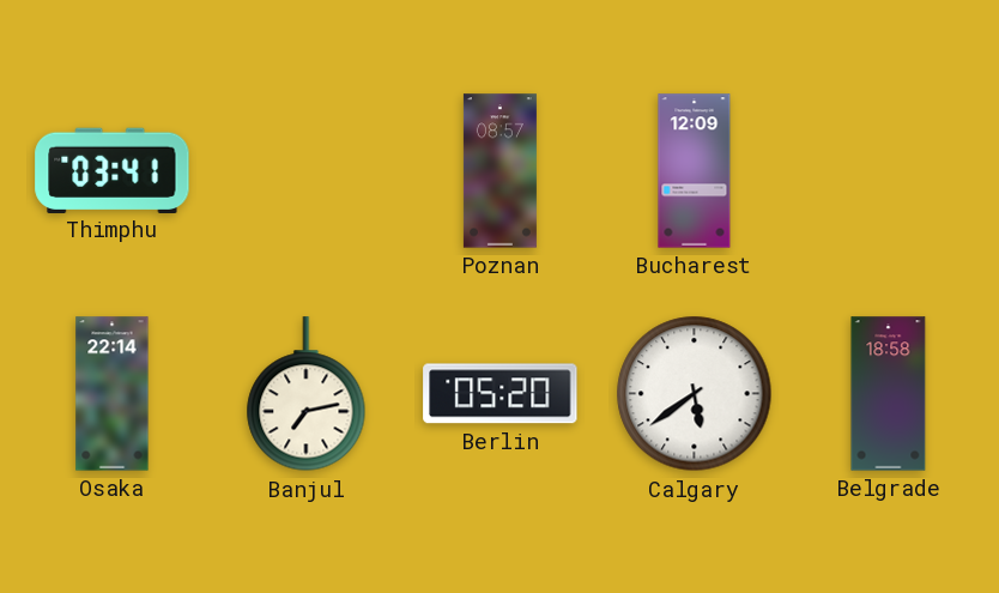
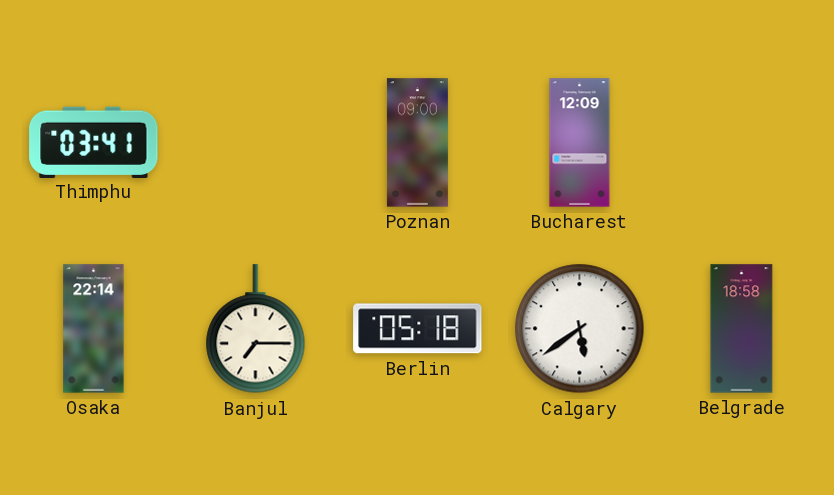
Poznan: 08:57 -> 09:00 (417, 143)
Banjul: 7:13 -> 7:15 (256, 329)
Berlin: 05:20 -> 05:18 (418, 329)
